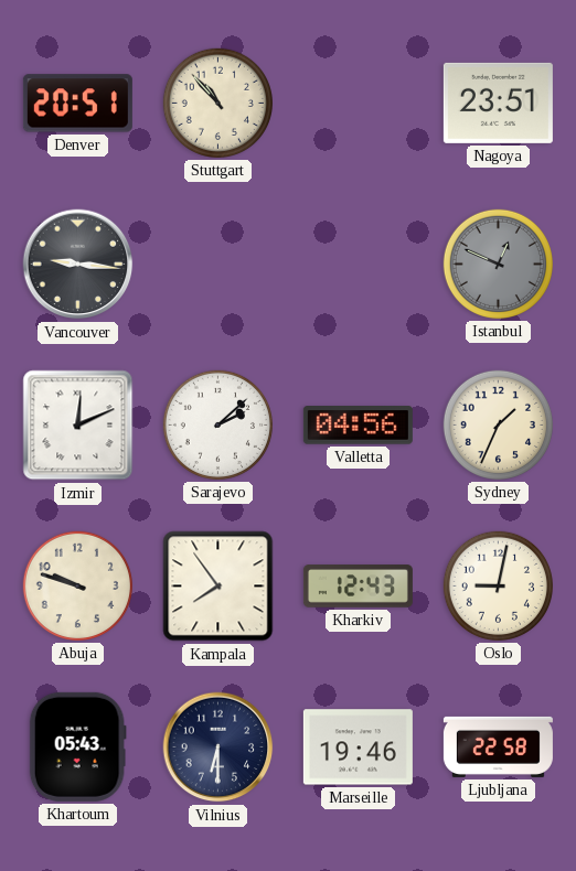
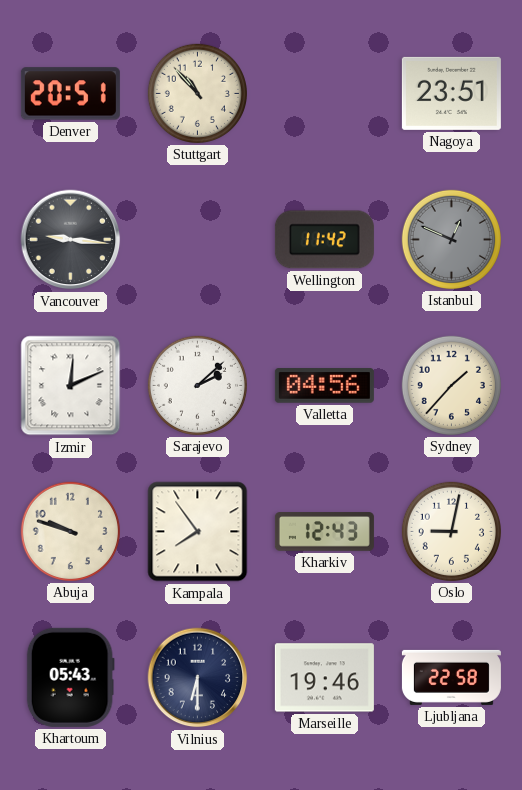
Wellington: none -> 11:42 (324, 240)
Sydney: 1:34 -> 1:37 (451, 385)
